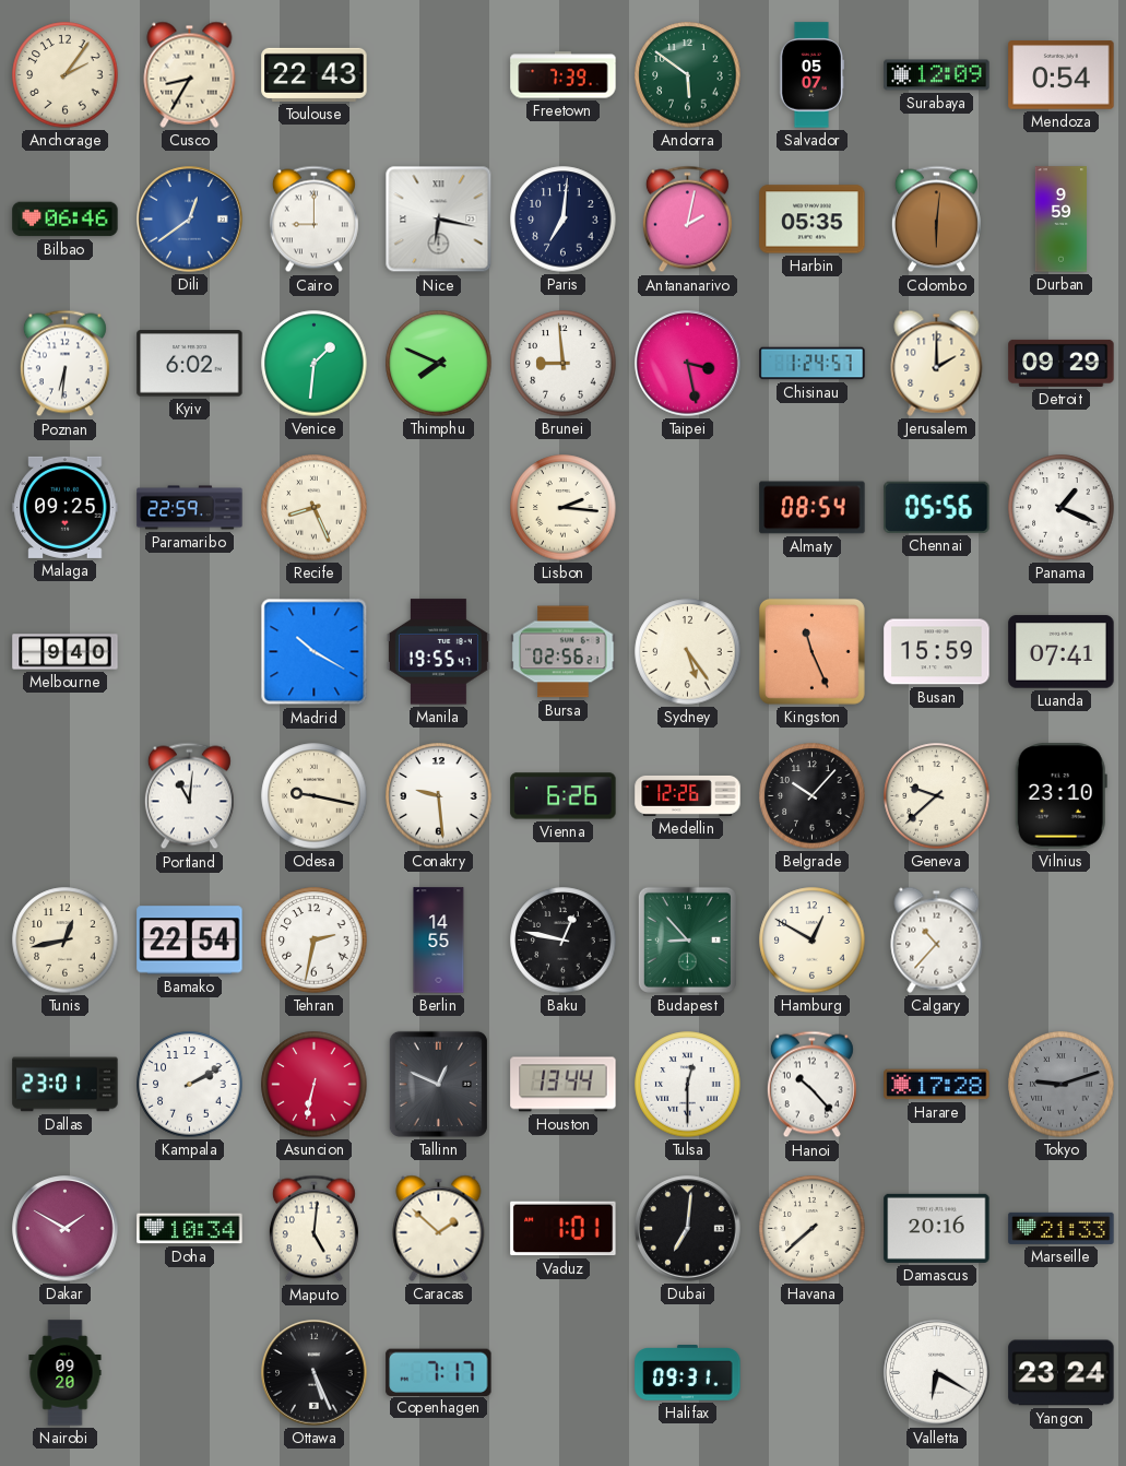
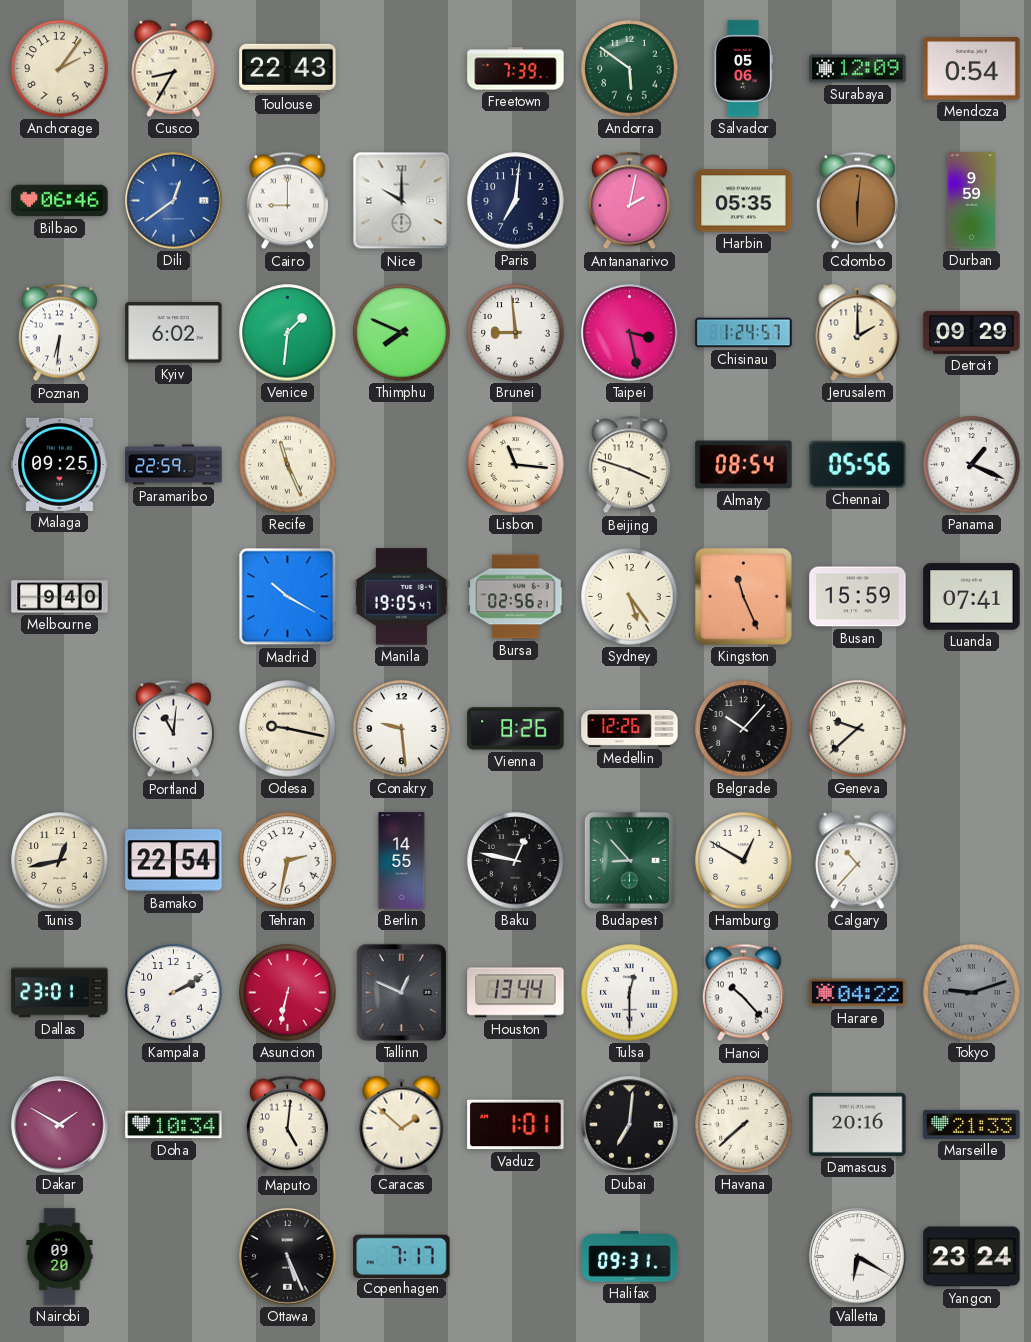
Salvador: 05:07 -> 05:06 (743, 69)
Nice: 6:17 -> 10:00 (402, 201)
Recife: 8:26 -> 11:26 (288, 465)
Lisbon: 2:16 -> 11:16 (516, 465)
Beijing: none -> 3:48 (629, 465)
Manila: 19:55 -> 19:05 (401, 597)
Vienna: 6:26 -> 8:26 (516, 729)
Vilnius: 23:10 -> none (1060, 796)
Harare: 17:28 -> 04:22 (858, 993)
